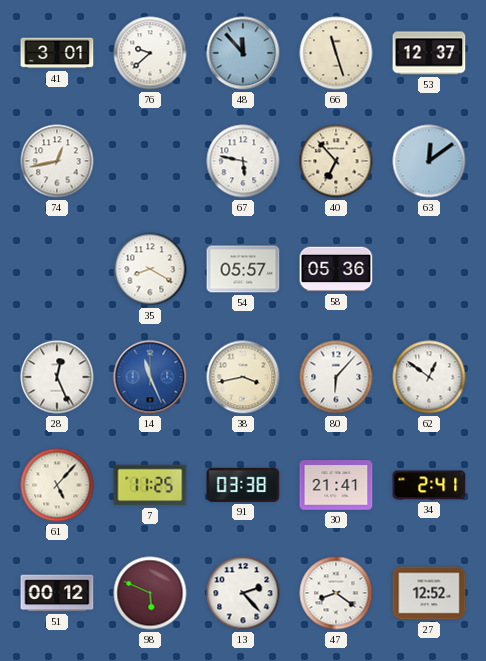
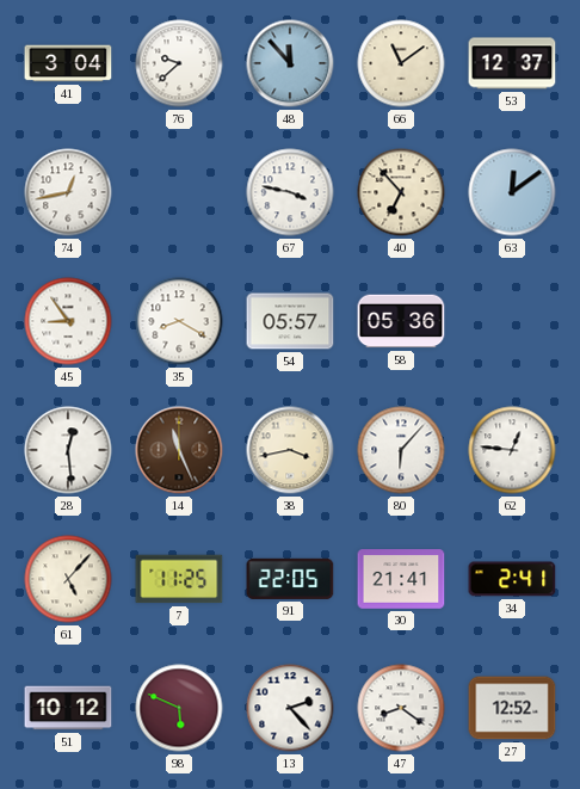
41: 3:01 -> 3:04 (68, 63)
66: 11:27 -> 11:09 (401, 63)
67: 5:47 -> 3:47 (290, 192)
45: none -> 8:54 (68, 321)
28: 12:26 -> 12:29 (68, 450)
14 dial: blue -> brown (179, 450)
62: 12:51 -> 12:46 (512, 450)
91: 03:38 -> 22:05 (290, 579)
51: 00:12 -> 10:12 (68, 708)
